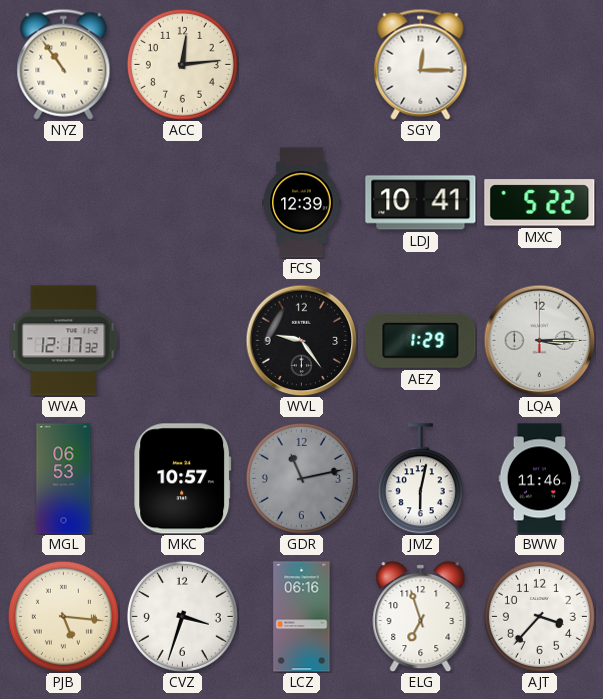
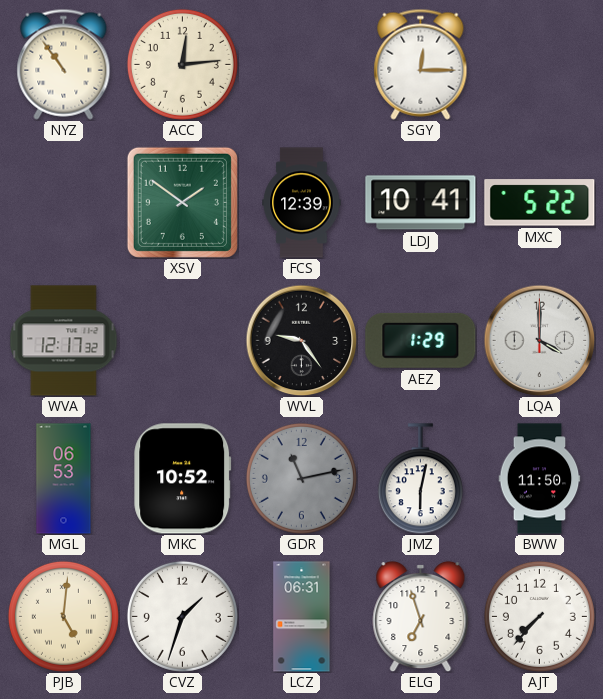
XSV: none -> 1:51 (182, 202)
LQA: 3:15 -> 4:00 (539, 340)
MKC: 10:57 -> 10:52 (183, 479)
BWW: 11:46 -> 11:50 (540, 479)
PJB: 5:16 -> 5:01 (63, 616)
CVZ: 3:33 -> 1:33 (182, 616)
LCZ: 06:16 -> 06:31 (302, 617)
AJT: 3:37 -> 7:37 (539, 616)
